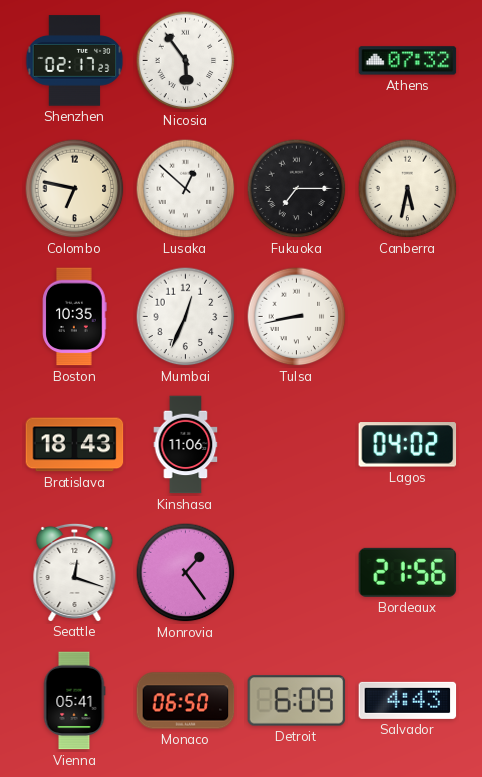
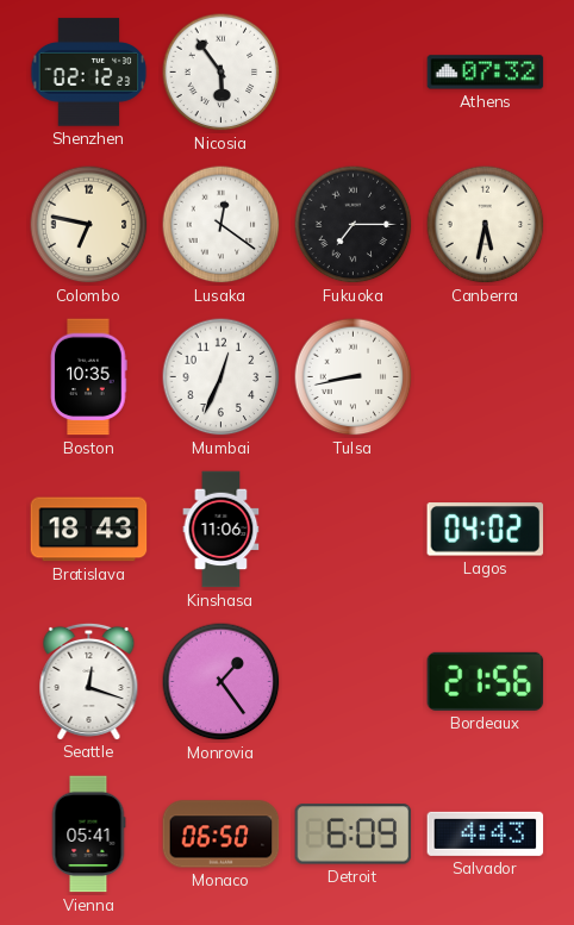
Shenzhen: 02:17 -> 02:12 (89, 73)
Lusaka: 12:52 -> 12:21 (222, 225)
